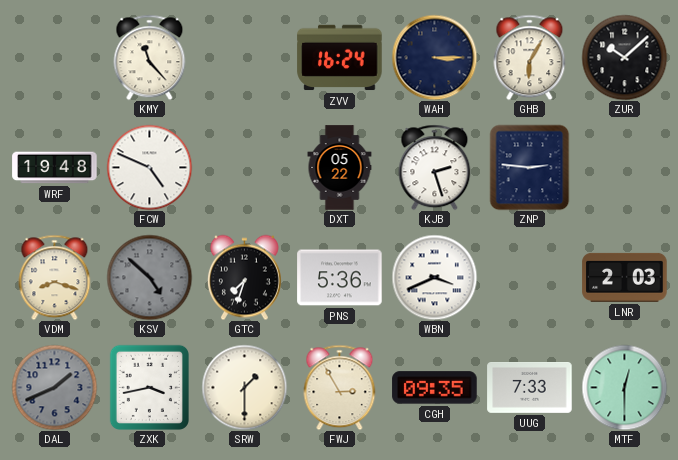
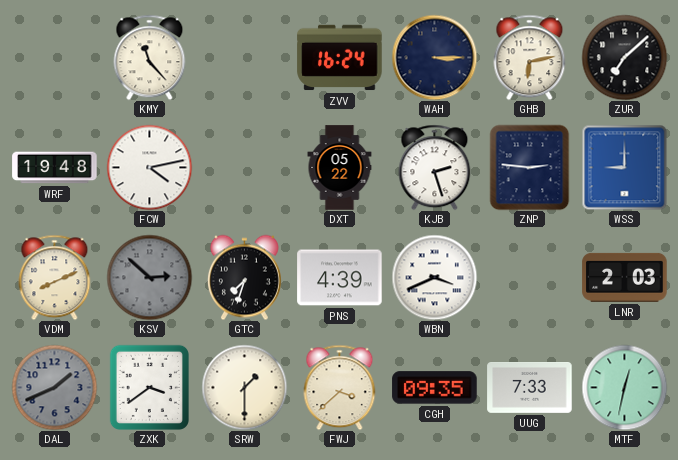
GHB: 6:05 -> 6:13 (530, 57)
ZUR: 10:08 -> 7:08 (624, 57)
FCW: 4:49 -> 4:13 (149, 167)
WSS: none -> 9:00 (624, 167)
VDM: 8:18 -> 8:11 (55, 277)
KSV: 4:52 -> 2:52 (149, 277)
PNS: 5:36 -> 4:39 (340, 278)
ZXK: 3:43 -> 3:39 (149, 387)
FWJ: 2:55 -> 3:38 (340, 387)
MTF: 12:30 -> 12:32 (624, 387)
